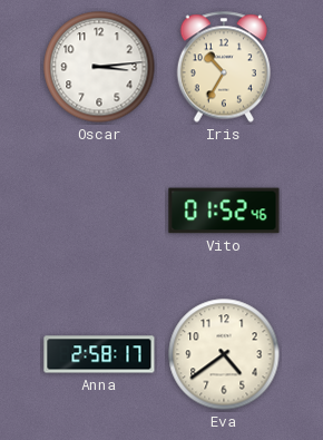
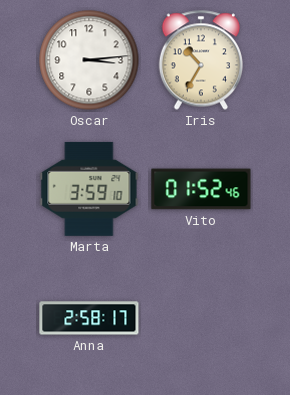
Marta: none -> 3:59 (89, 189)
Eva: 4:39 -> none (224, 354)
